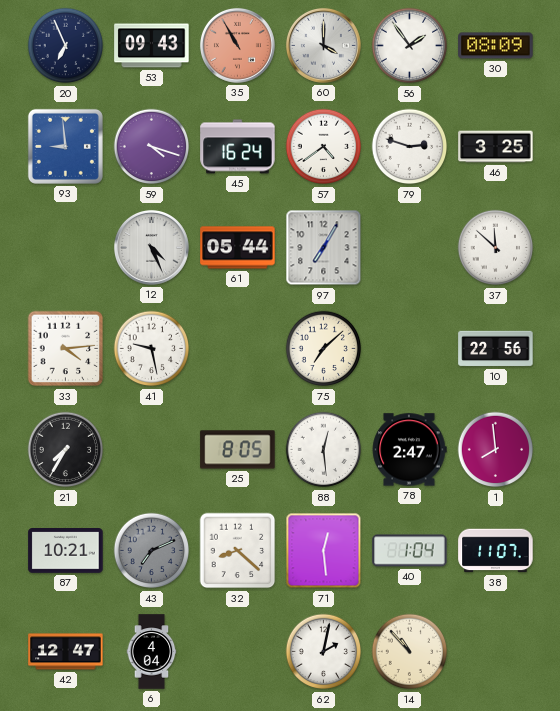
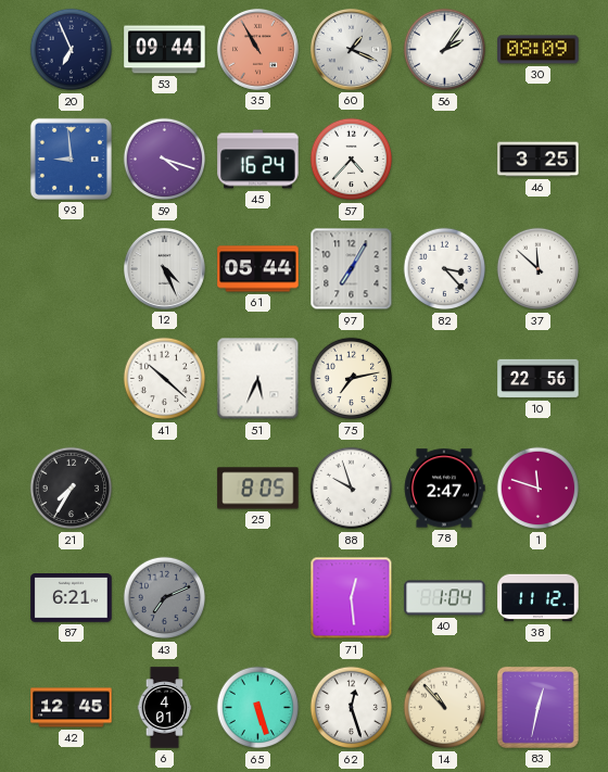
53: 09:43 -> 09:44 (165, 50)
60: 4:00 -> 1:19 (351, 49)
56: 1:54 -> 2:06 (445, 50)
57: 4:39 -> 4:37 (352, 160)
79: 2:48 -> none (410, 147)
82: none -> 3:23 (445, 269)
33: 4:14 -> none (66, 349)
41: 9:28 -> 10:22 (165, 379)
51: none -> 5:34 (258, 379)
75: 7:08 -> 7:13 (352, 379)
88: 12:29 -> 9:57 (352, 489)
1: 7:59 -> 11:48 (539, 489)
87: 10:21 -> 6:21 (72, 598)
32: 8:22 -> none (238, 551)
38: 11:07 -> 11:12 (539, 598)
42: 12:47 -> 12:45 (72, 708)
6: 4:04 -> 4:01 (165, 708)
65: none -> 5:27 (258, 708)
62: 2:02 -> 12:27 (352, 708)
83: none -> 12:32 (537, 707)
